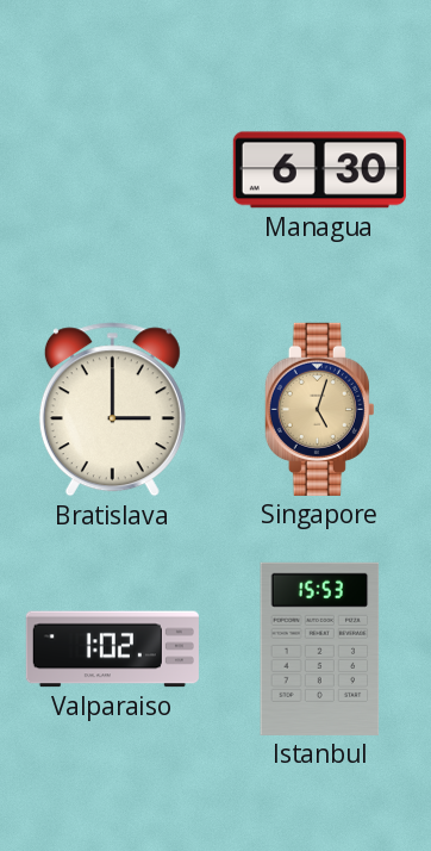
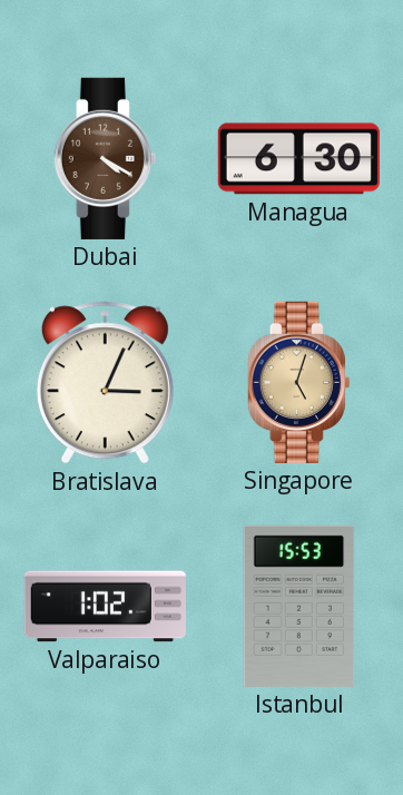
Dubai: none -> 4:20 (105, 158)
Bratislava: 3:00 -> 3:04 (105, 383)
